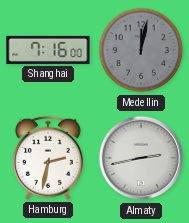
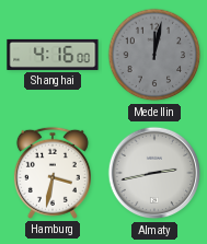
Shanghai: 7:16 -> 4:16 (53, 55)
Hamburg: 2:32 -> 3:32 (53, 173)
